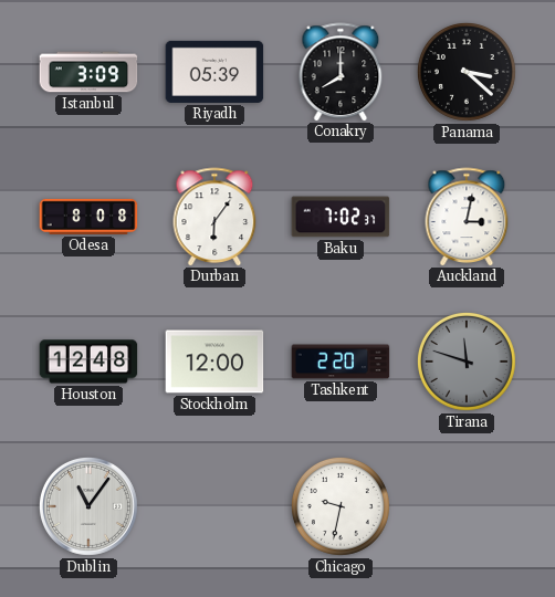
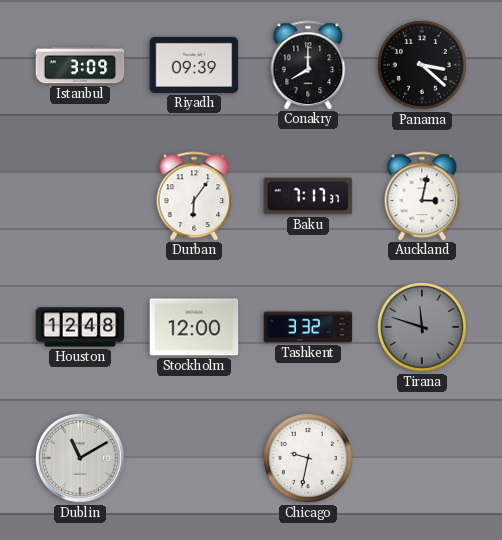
Riyadh: 05:39 -> 09:39 (194, 65)
Odesa: 8:08 -> none (88, 217)
Baku: 7:02 -> 7:17 (308, 196)
Tashkent: 2:20 -> 3:32 (308, 327)
Dublin: 11:06 -> 11:10 (80, 458)
